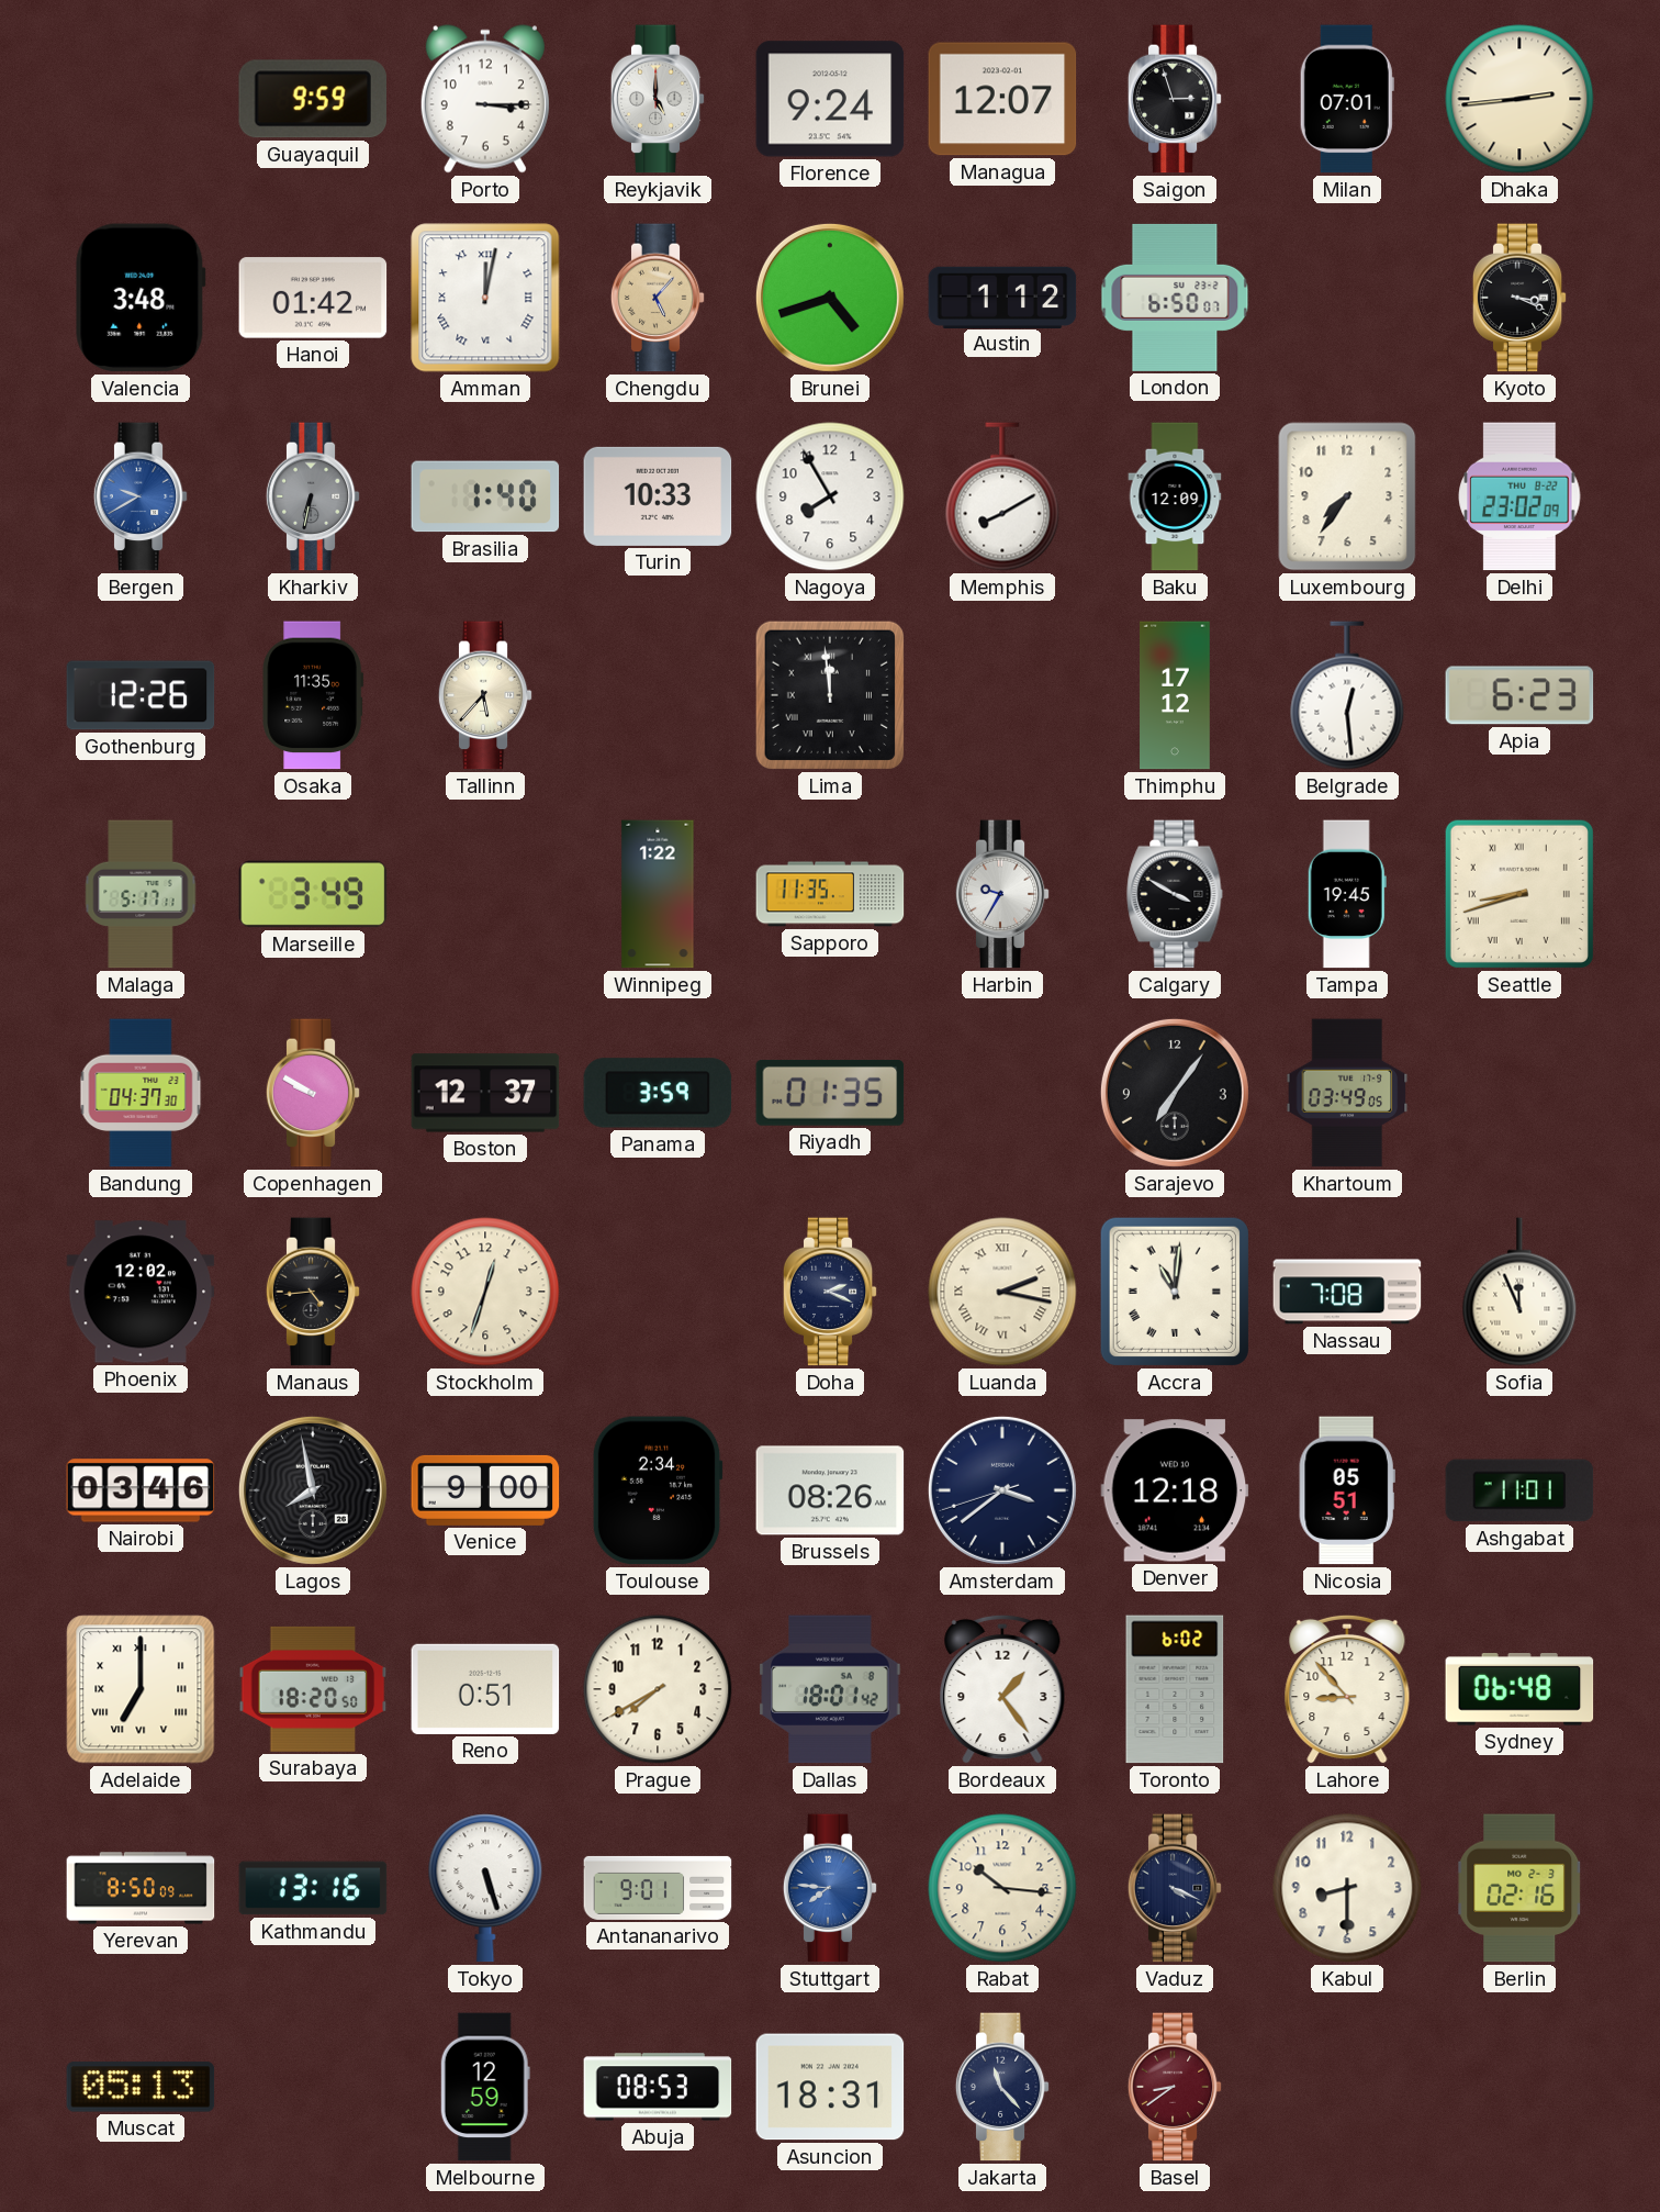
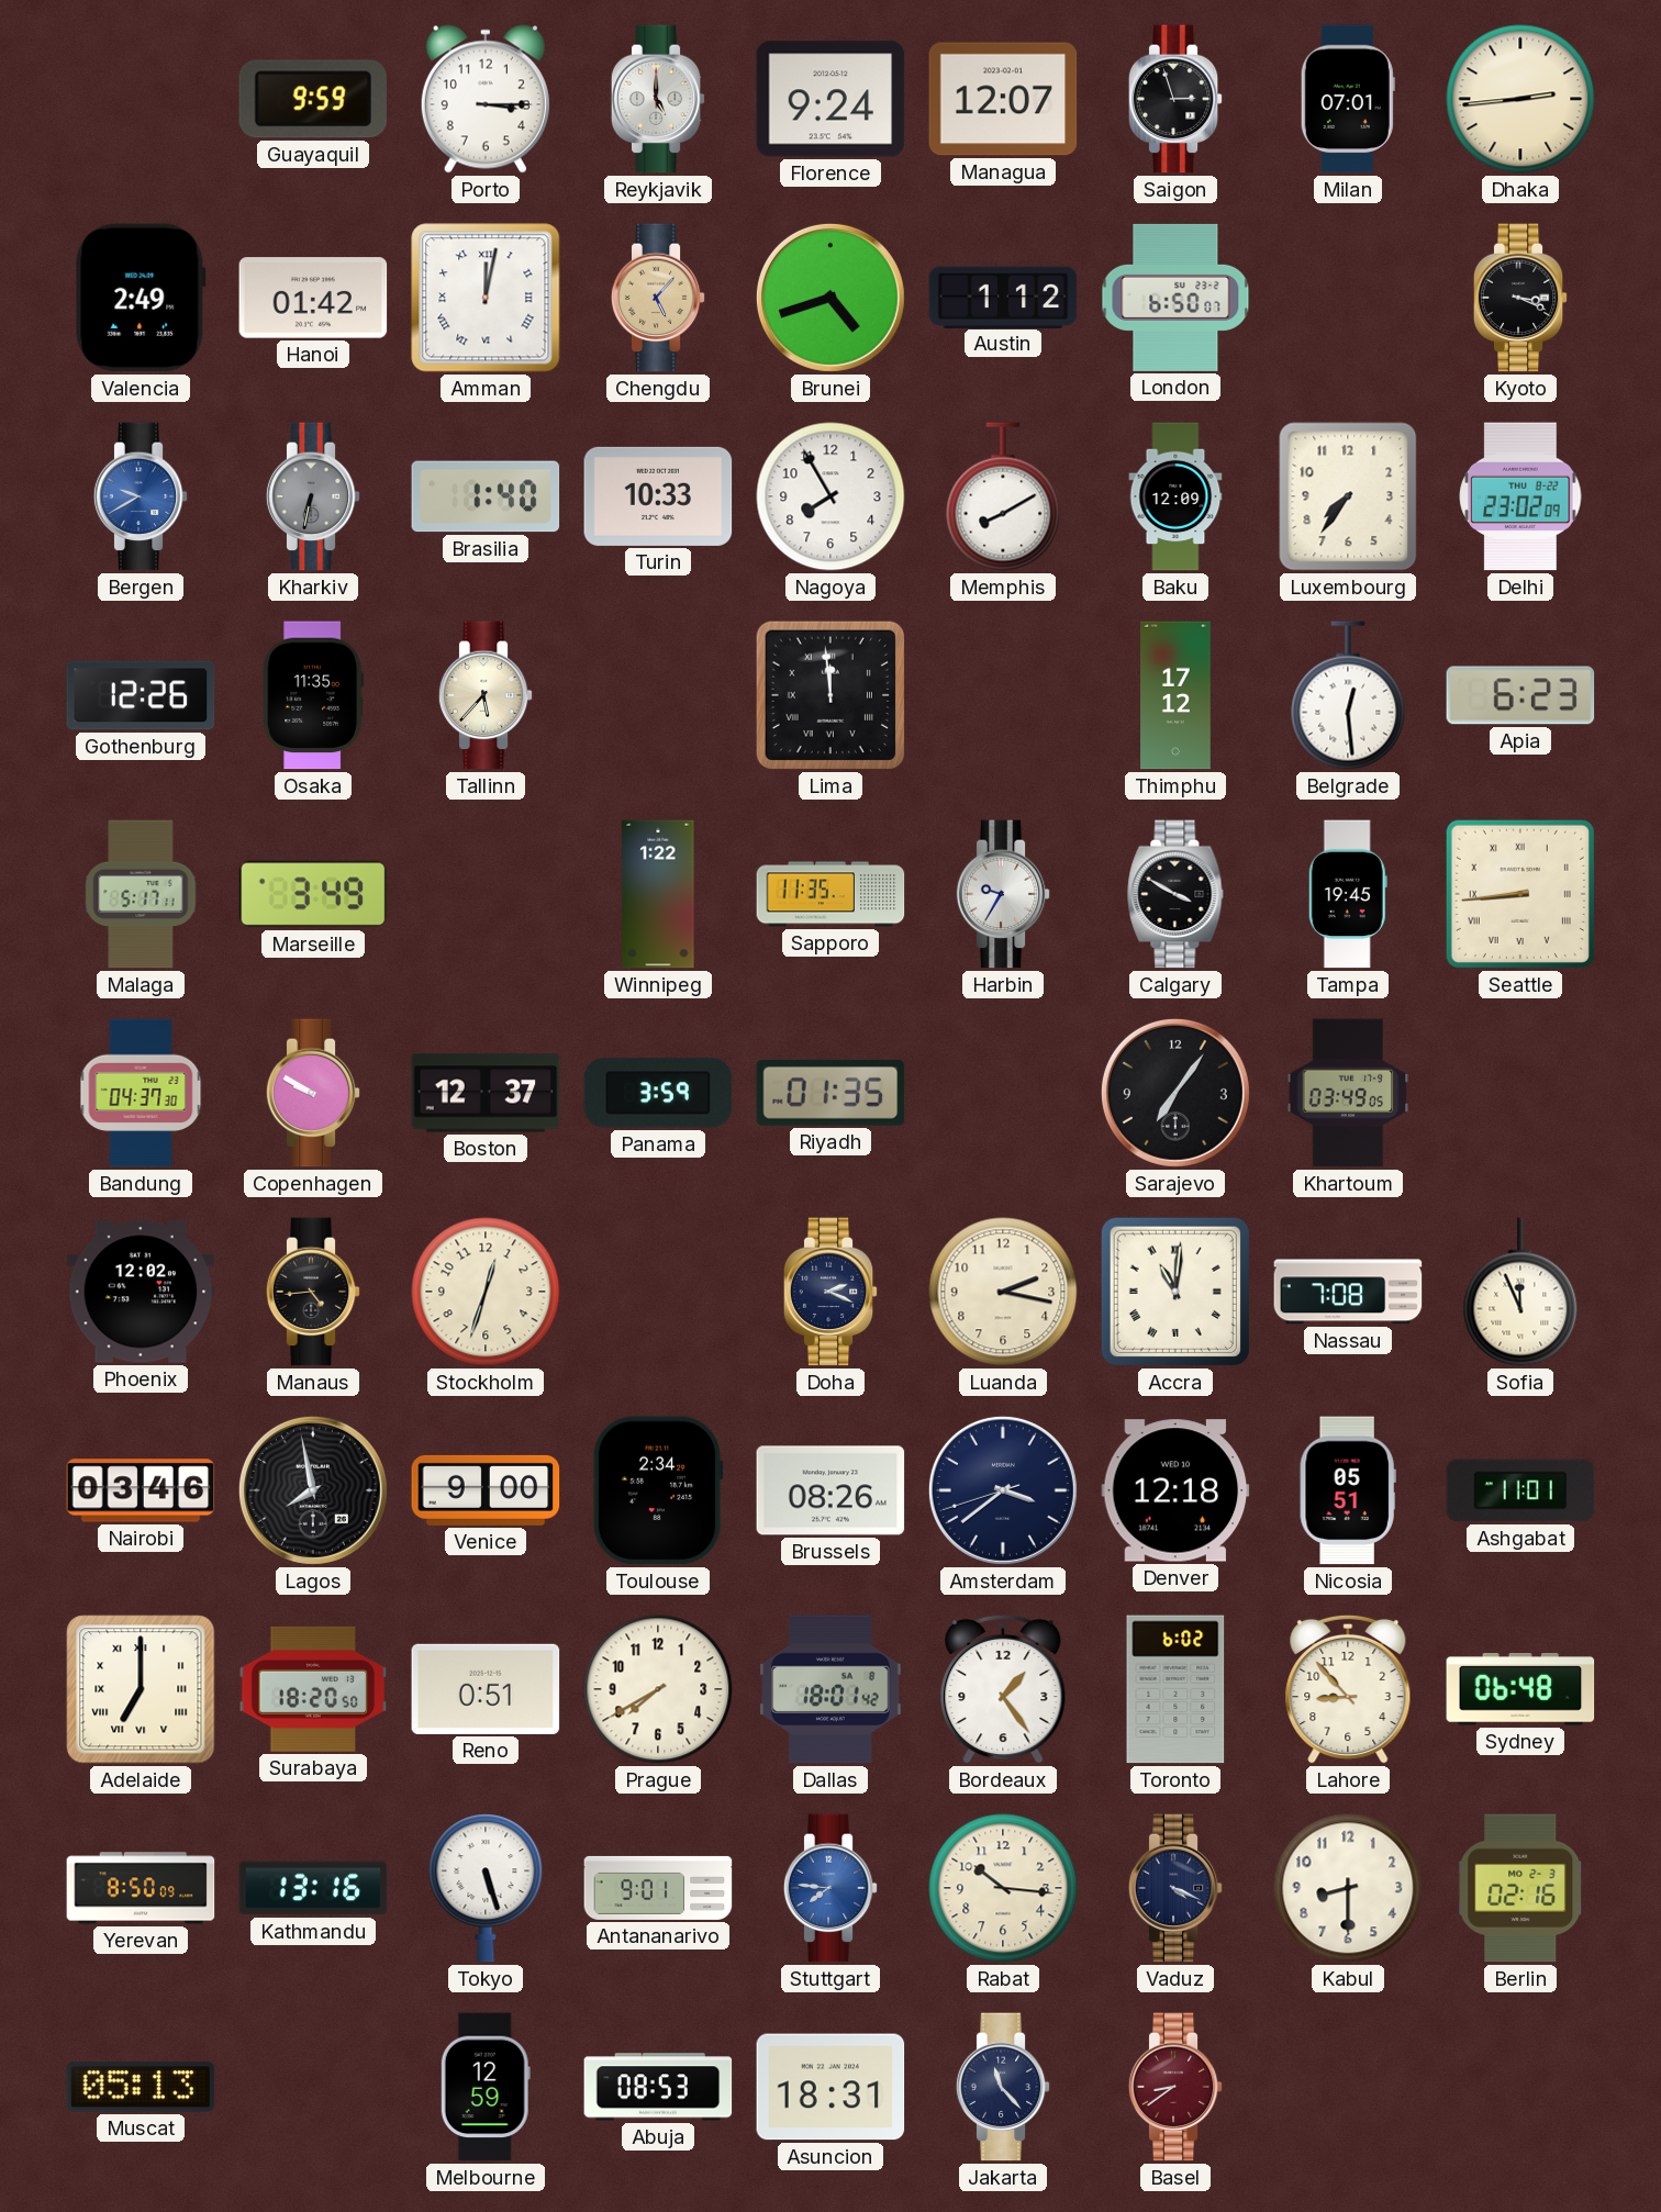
Valencia: 3:48 -> 2:49 (141, 298)
Seattle: 8:42 -> 8:44 (1520, 894)
Luanda numerals: Roman -> Arabic (1003, 1292)
